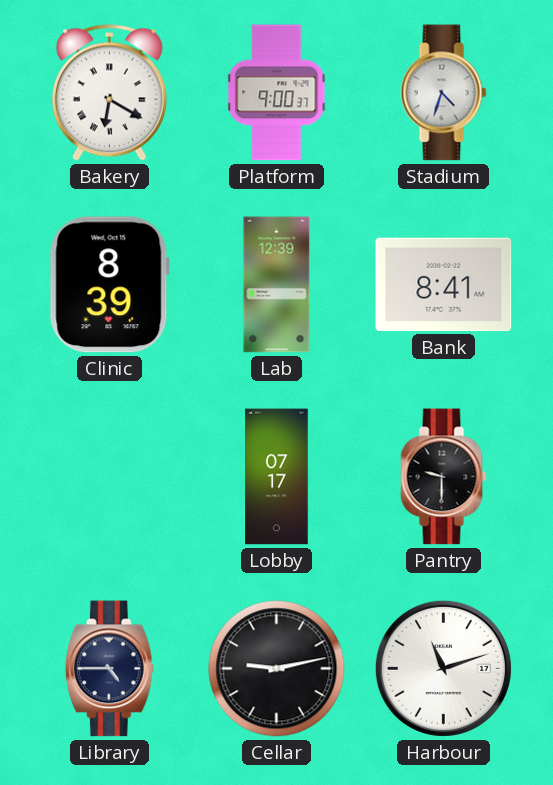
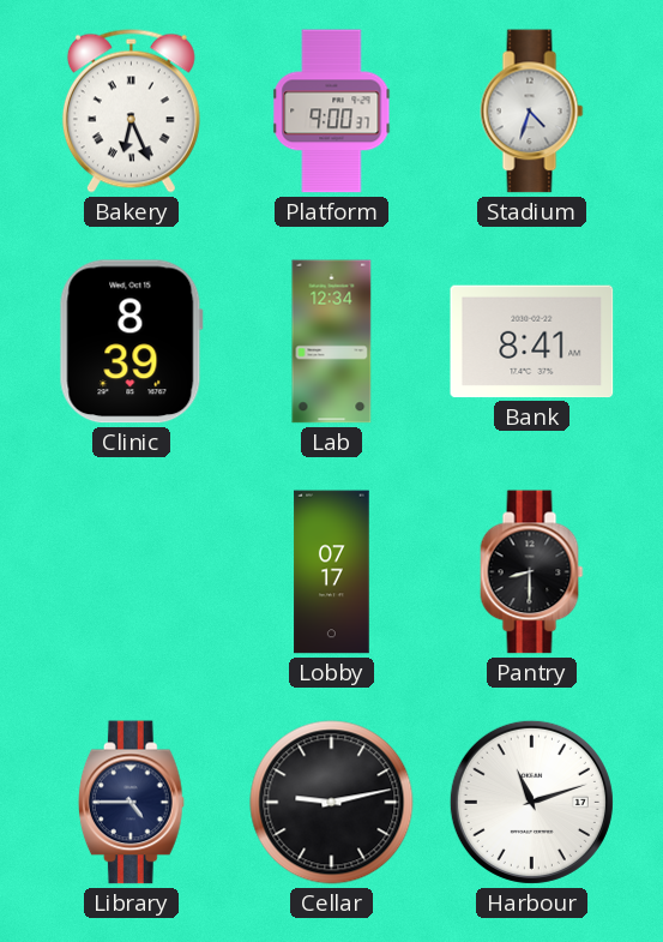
Bakery: 6:20 -> 6:26 (131, 110)
Lab: 12:39 -> 12:34 (332, 342)
Pantry: 9:30 -> 8:30 (532, 572)
